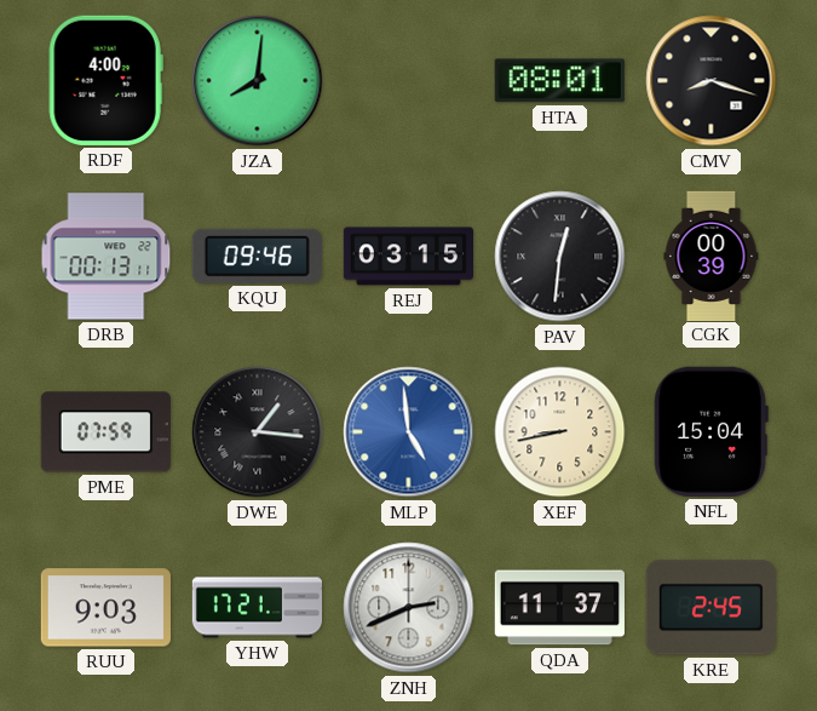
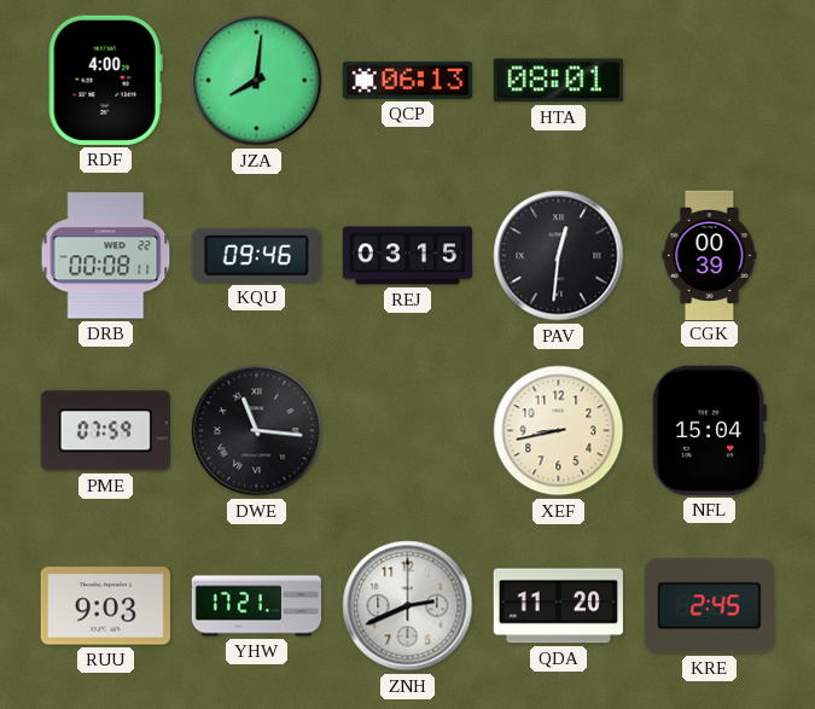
QCP: none -> 06:13 (407, 80)
CMV: 8:18 -> none (712, 81)
DRB: 00:13 -> 00:08 (106, 256)
DWE: 1:16 -> 11:16 (257, 431)
MLP: 4:59 -> none (409, 432)
QDA: 11:37 -> 11:20 (558, 606)
